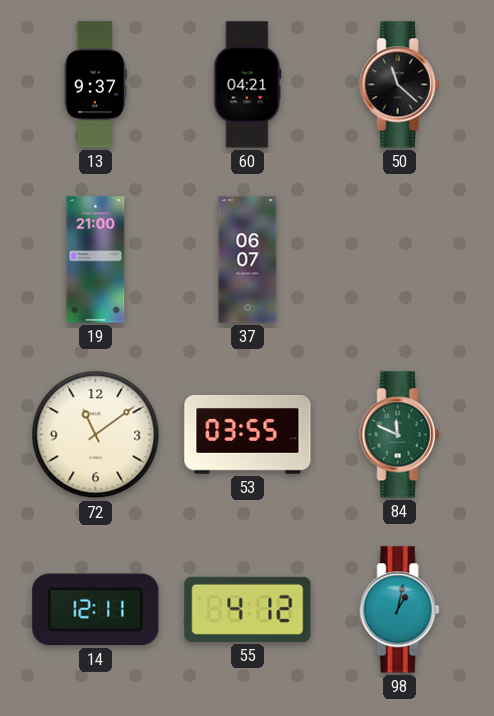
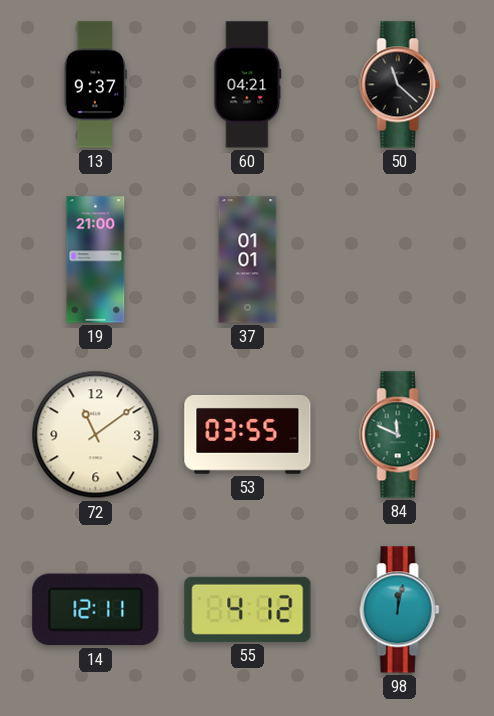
37: 06:07 -> 01:01 (248, 260)
98: 1:02 -> 12:02 (400, 610)
